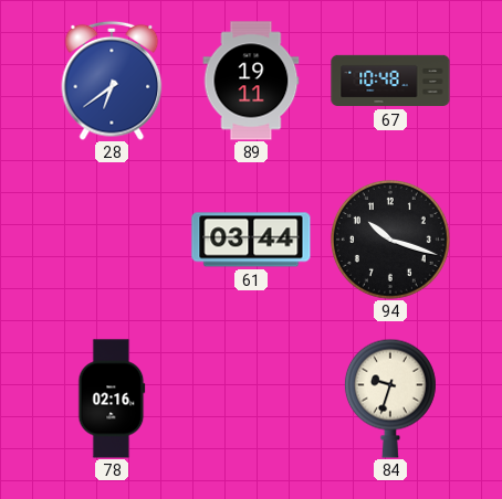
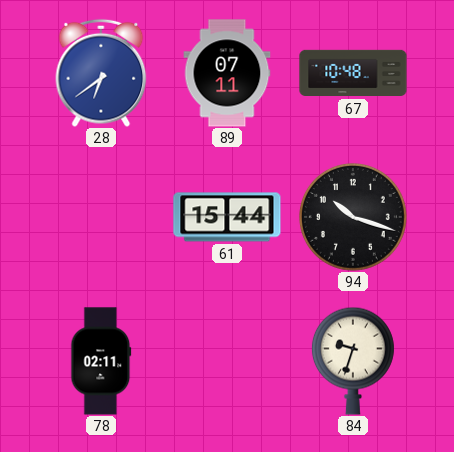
89: 19:11 -> 07:11 (227, 73)
61: 03:44 -> 15:44 (227, 217)
78: 02:16 -> 02:11 (101, 361)
